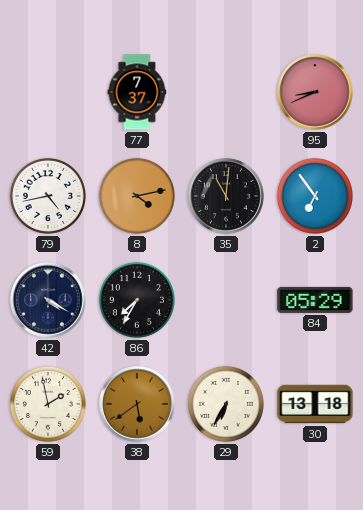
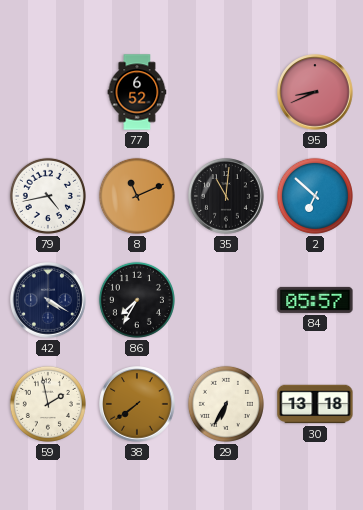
77: 7:37 -> 6:52 (137, 92)
8: 4:13 -> 11:11 (137, 196)
2: 6:54 -> 6:52 (315, 196)
84: 05:29 -> 05:57 (315, 300)
38: 5:39 -> 7:39 (137, 404)
